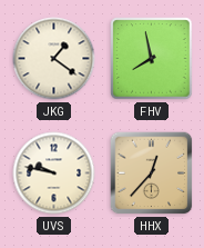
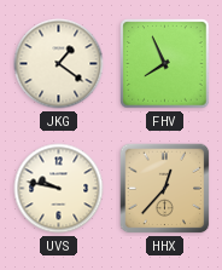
FHV: 7:58 -> 7:56 (165, 64)
